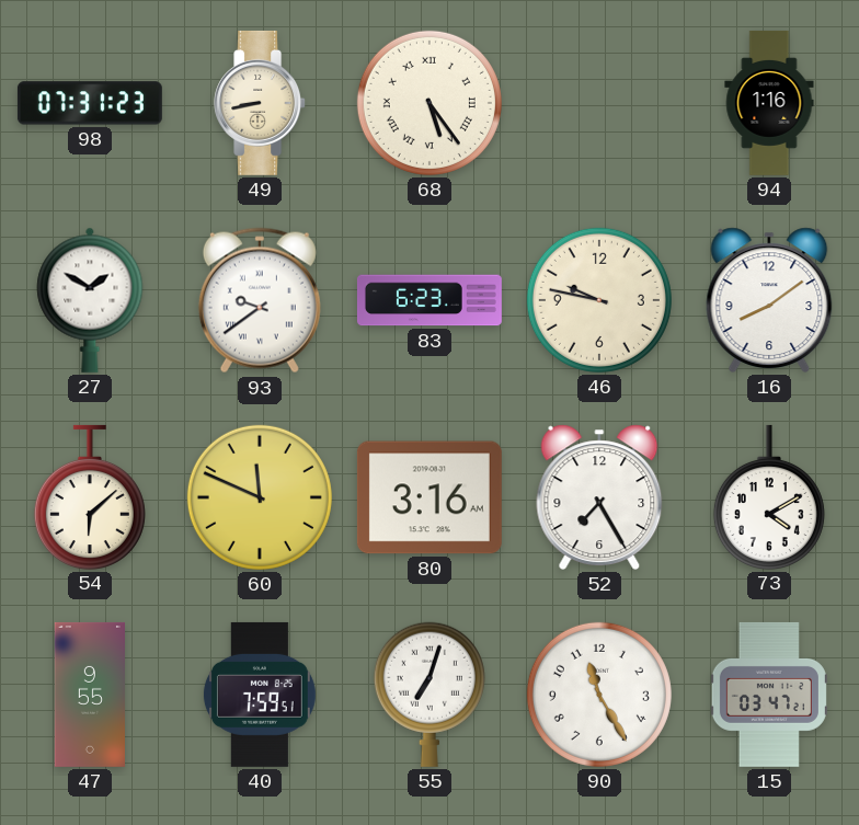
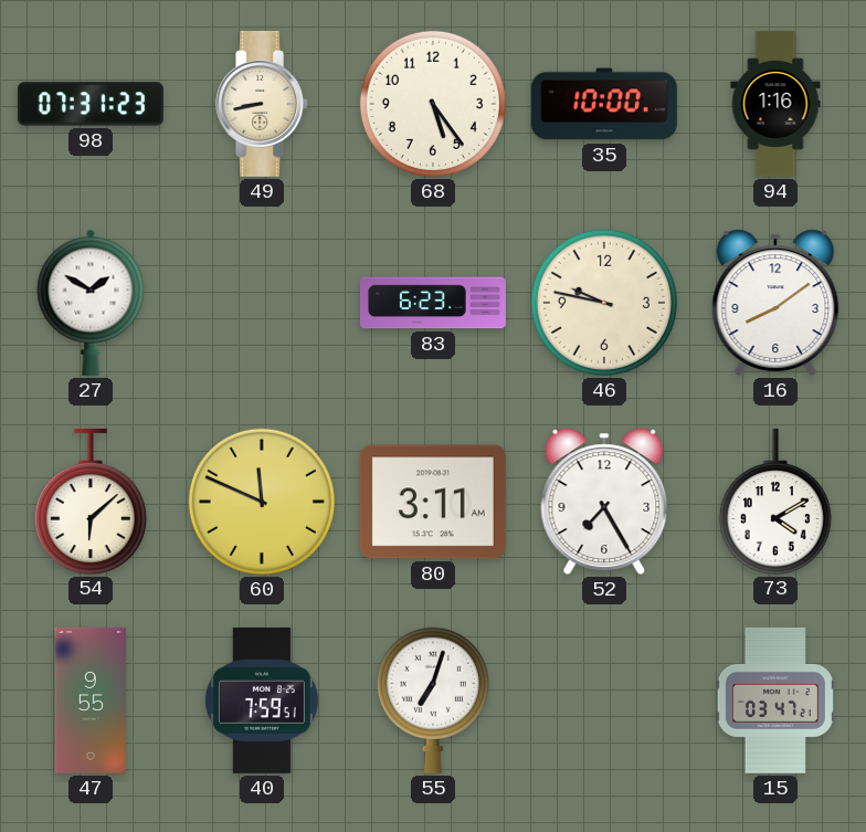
68 numerals: Roman -> Arabic (433, 104)
35: none -> 10:00 (604, 104)
93: 9:39 -> none (260, 300)
80: 3:16 -> 3:11 (433, 502)
90: 11:25 -> none (599, 695)
